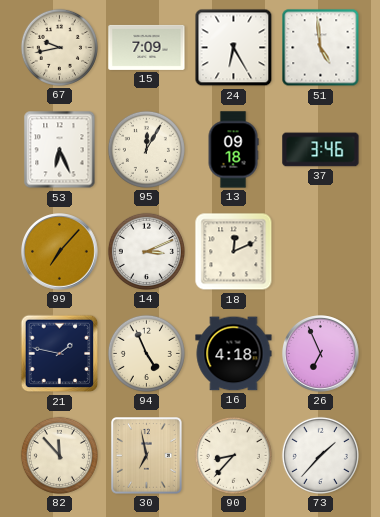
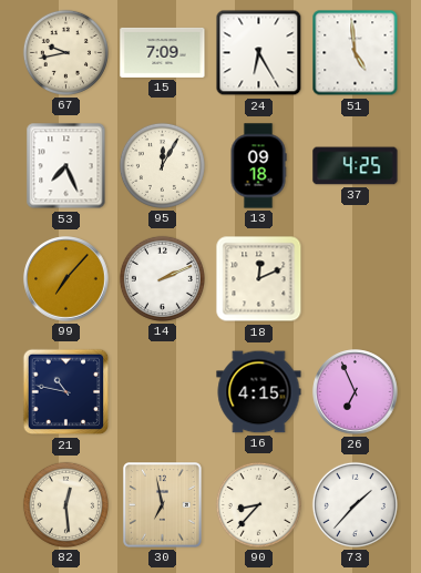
53: 6:26 -> 7:26 (66, 166)
37: 3:46 -> 4:25 (356, 166)
14: 3:11 -> 2:11 (162, 278)
21: 1:47 -> 10:47 (66, 392)
94: 4:56 -> none (146, 353)
16: 4:18 -> 4:15 (259, 392)
82: 11:53 -> 12:29 (65, 504)
